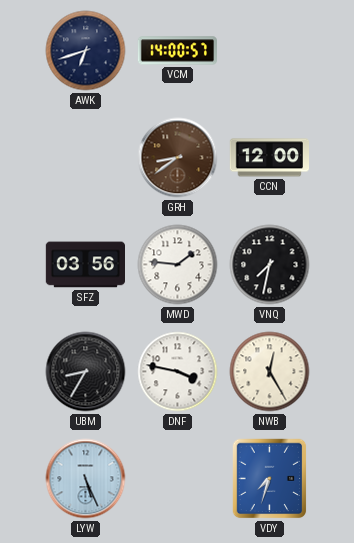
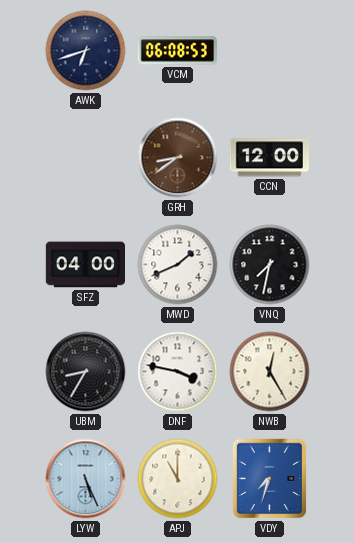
VCM: 14:00 -> 06:08 (177, 51)
SFZ: 03:56 -> 04:00 (85, 265)
MWD: 1:46 -> 1:41 (178, 265)
APJ: none -> 11:00 (178, 479)
